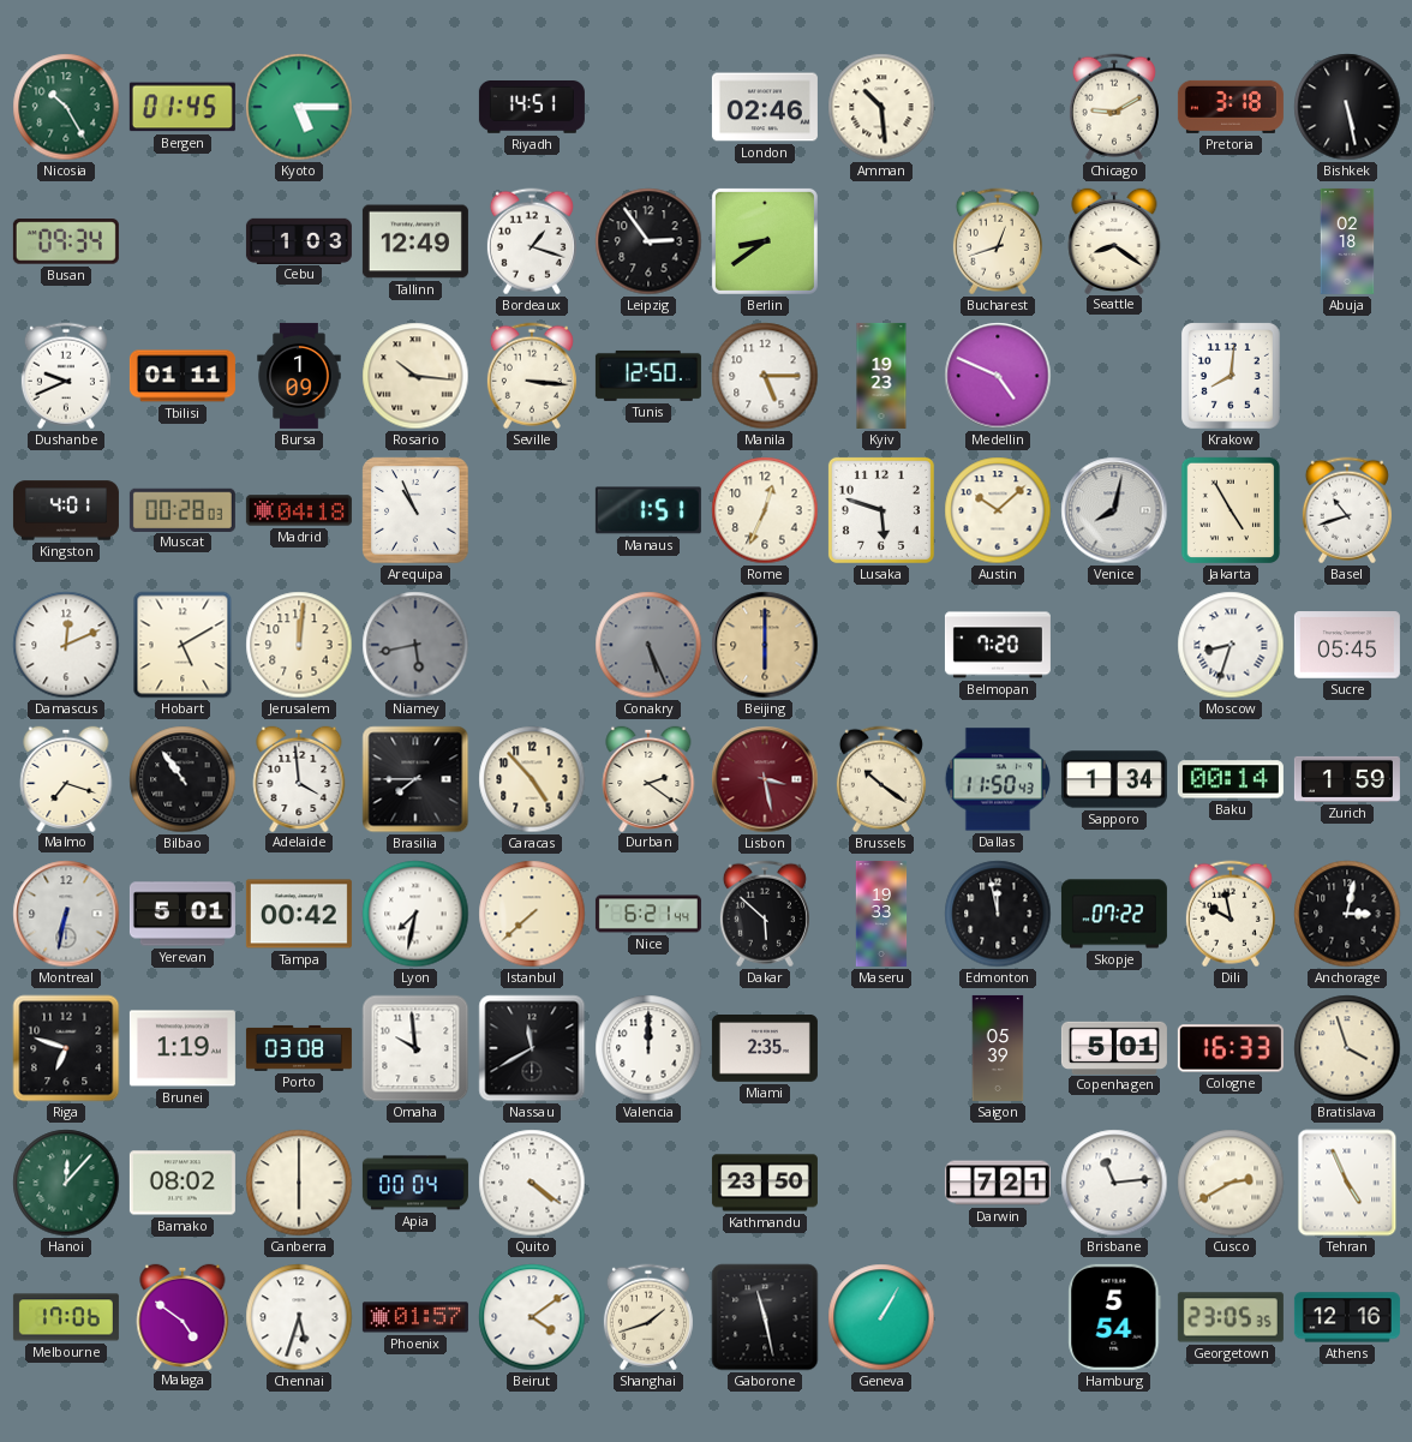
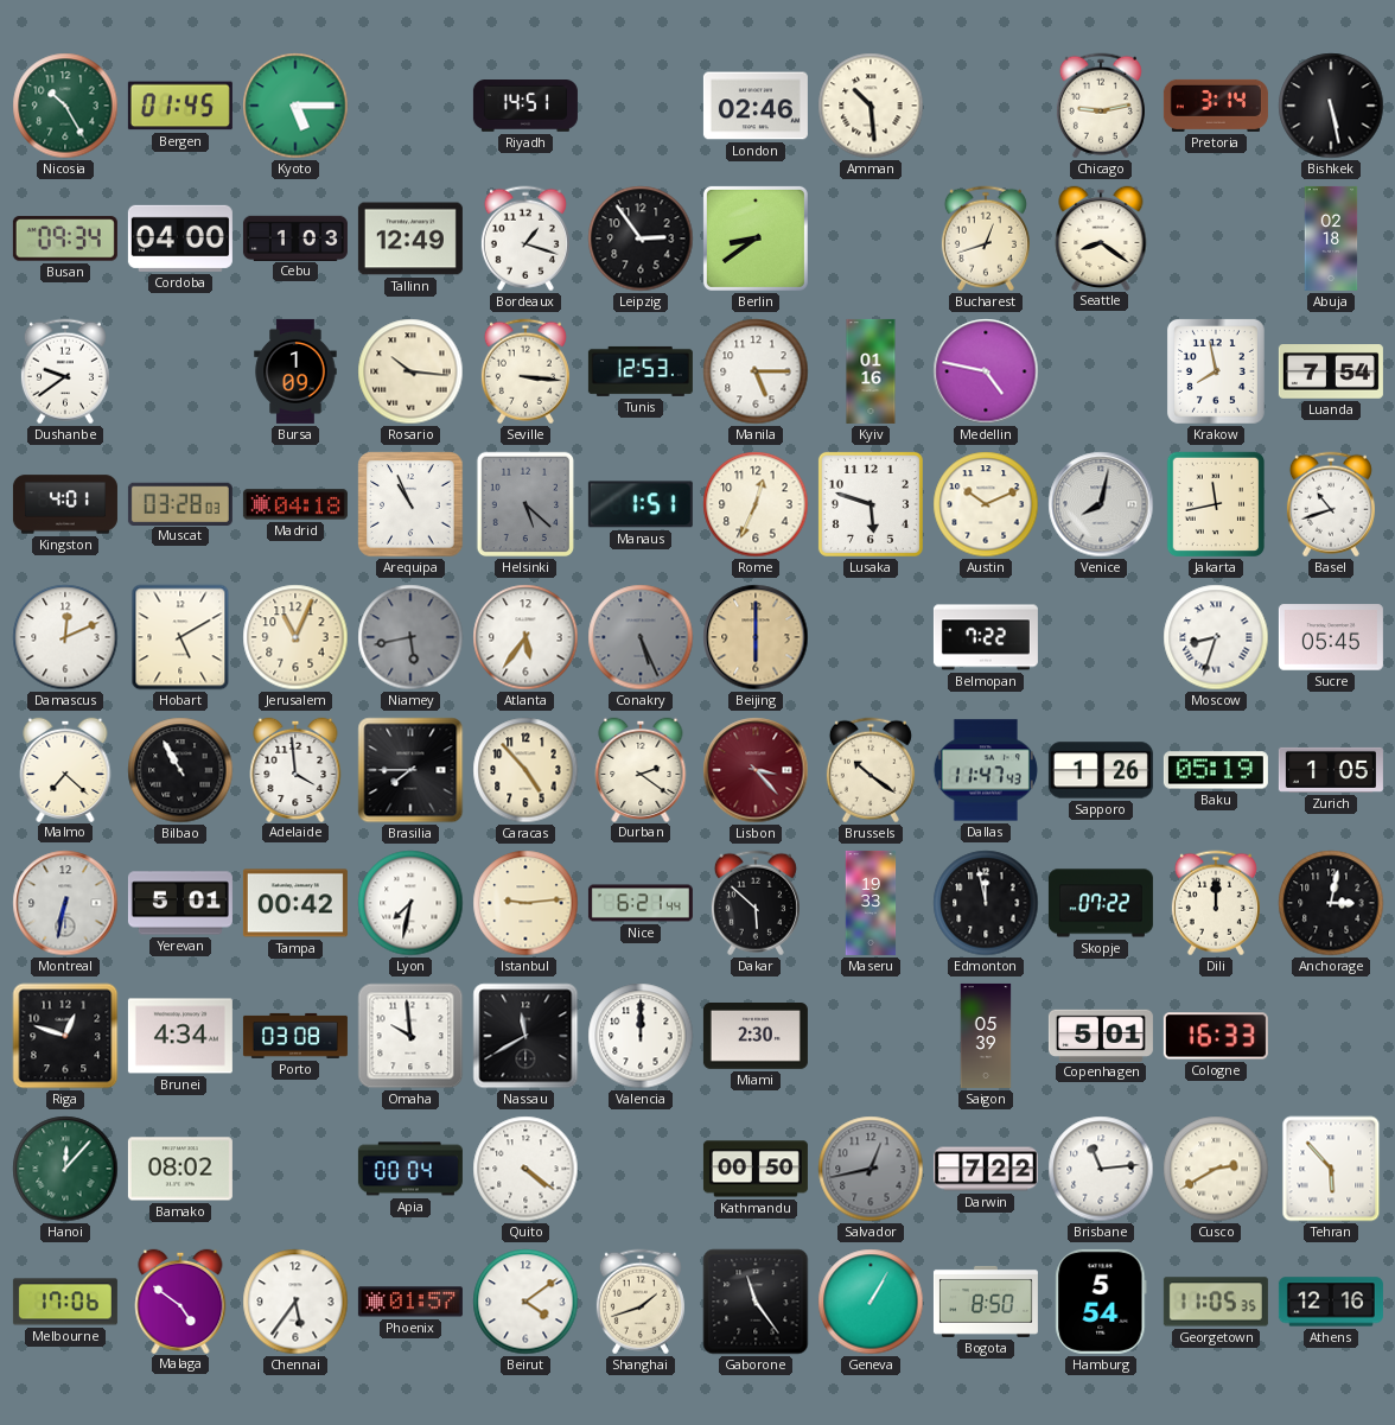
Chicago: 9:10 -> 9:13 (1101, 106)
Pretoria: 3:18 -> 3:14 (1216, 106)
Cordoba: none -> 04:00 (180, 238)
Dushanbe: 9:41 -> 9:39 (65, 371)
Tbilisi: 01:11 -> none (183, 376)
Tunis: 12:50 -> 12:53 (641, 371)
Kyiv: 19:23 -> 01:16 (871, 371)
Medellin: 4:49 -> 4:47 (986, 371)
Krakow: 8:01 -> 7:58 (1216, 373)
Luanda: none -> 7:54 (1331, 371)
Muscat: 00:28 -> 03:28 (180, 503)
Helsinki: none -> 5:22 (524, 504)
Austin: 10:08 -> 10:11 (986, 504)
Jakarta: 4:55 -> 11:43 (1215, 504)
Jerusalem: 12:01 -> 11:04 (295, 637)
Atlanta: none -> 5:36 (525, 637)
Belmopan: 7:20 -> 7:22 (986, 637)
Malmo: 7:18 -> 7:22 (65, 769)
Bilbao: 10:54 -> 10:55 (180, 770)
Lisbon: 3:28 -> 3:23 (756, 770)
Dallas: 11:50 -> 11:47 (986, 770)
Sapporo: 1:34 -> 1:26 (1101, 770)
Baku: 00:14 -> 05:19 (1216, 770)
Zurich: 1:59 -> 1:05 (1331, 770)
Istanbul: 7:38 -> 9:14 (525, 903)
Dili: 9:58 -> 12:00 (1216, 903)
Riga: 6:48 -> 12:48 (65, 1036)
Brunei: 1:19 -> 4:34 (180, 1036)
Miami: 2:35 -> 2:30 (756, 1037)
Bratislava: 3:57 -> none (1347, 1048)
Canberra: 6:00 -> none (299, 1183)
Kathmandu: 23:50 -> 00:50 (756, 1169)
Salvador: none -> 12:43 (871, 1169)
Darwin: 7:21 -> 7:22 (986, 1169)
Tehran: 4:56 -> 5:53 (1331, 1169)
Chennai: 5:33 -> 5:36 (295, 1302)
Gaborone: 11:28 -> 11:24 (756, 1302)
Bogota: none -> 8:50 (986, 1302)
Georgetown: 23:05 -> 11:05 (1216, 1302)
